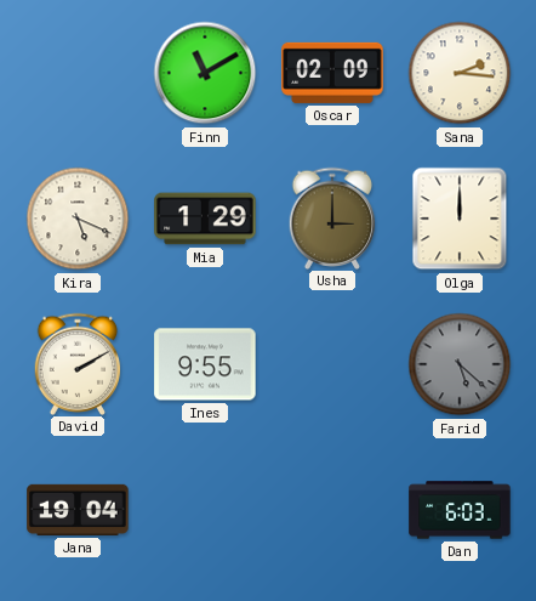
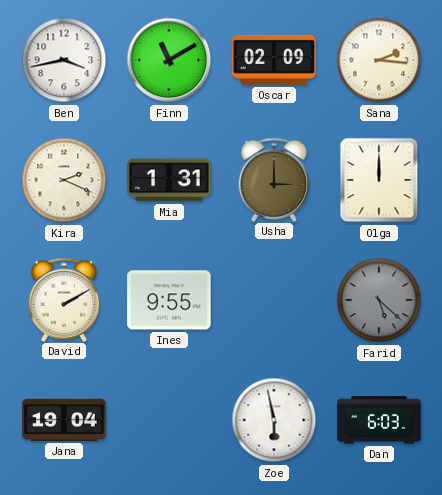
Ben: none -> 3:43 (64, 60)
Kira: 5:19 -> 2:19 (64, 180)
Mia: 1:29 -> 1:31 (169, 180)
Zoe: none -> 5:58 (274, 420)
